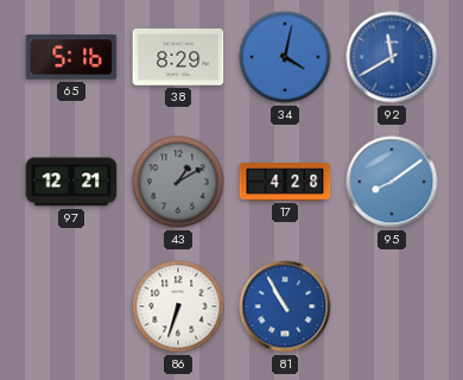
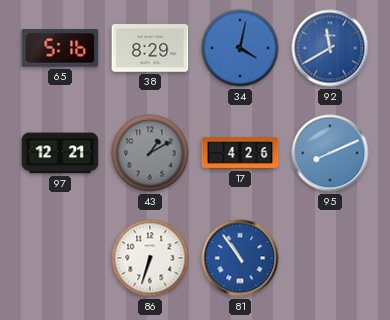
17: 4:28 -> 4:26 (240, 153)
95: 8:09 -> 8:11 (330, 153)
81: 10:55 -> 10:54 (240, 258)
